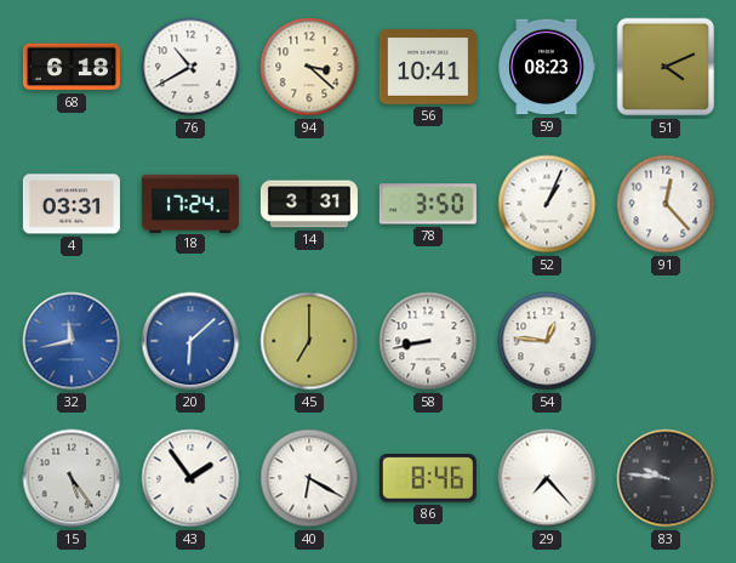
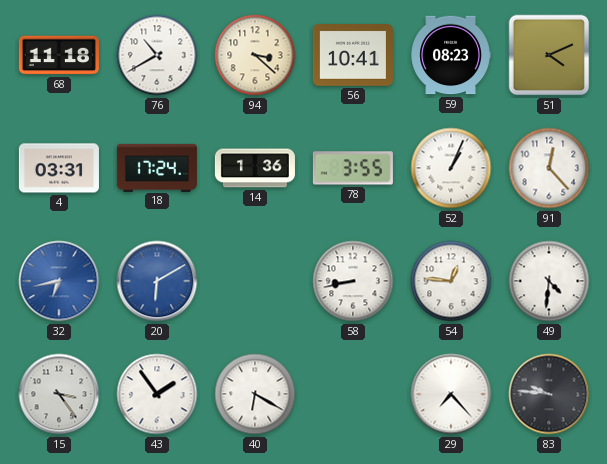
68: 6:18 -> 11:18 (59, 55)
14: 3:31 -> 1:36 (255, 168)
78: 3:50 -> 3:55 (353, 168)
32: 11:43 -> 6:43 (59, 281)
20: 6:08 -> 6:10 (157, 281)
45: 7:00 -> none (309, 341)
49: none -> 4:31 (549, 281)
15: 5:24 -> 3:24 (59, 394)
86: 8:46 -> none (428, 479)
